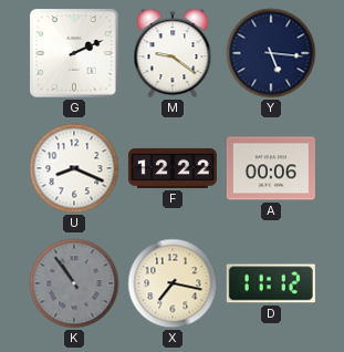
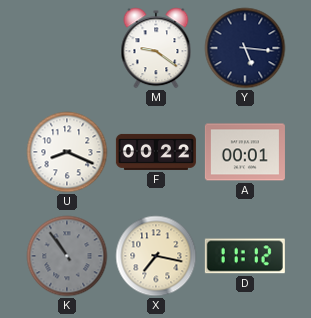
G: 2:11 -> none (74, 53)
F: 12:22 -> 00:22 (156, 152)
A: 00:06 -> 00:01 (245, 152)
